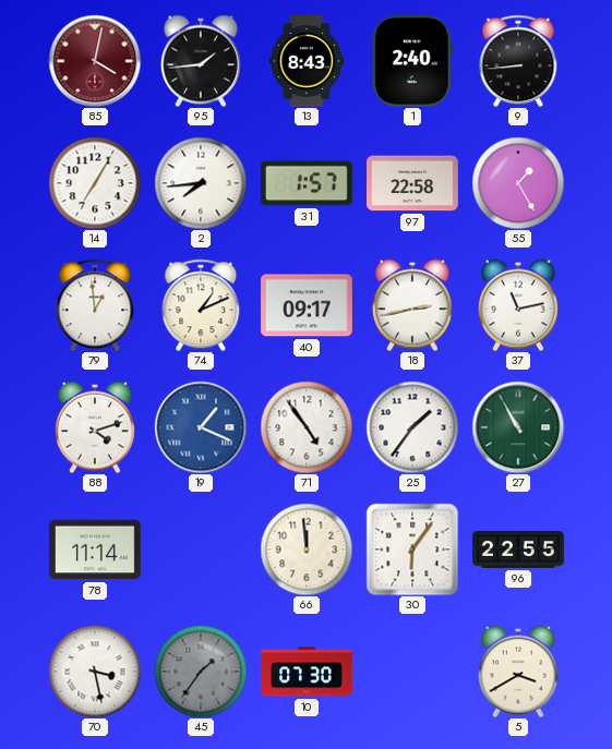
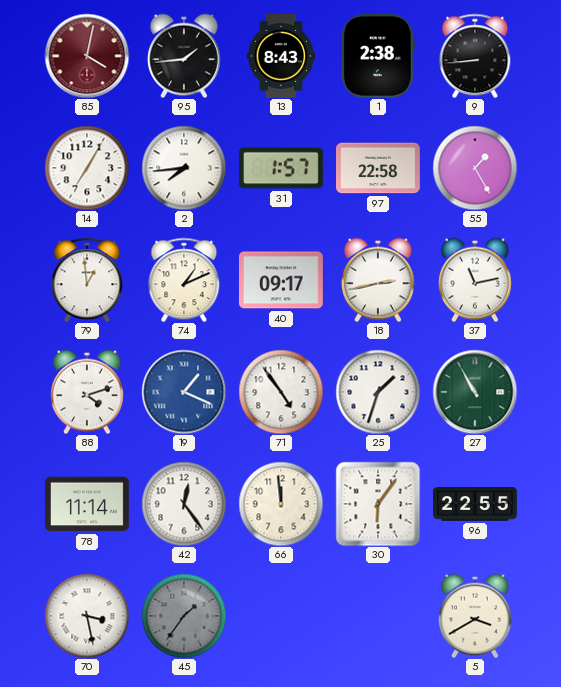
1: 2:40 -> 2:38 (378, 56)
25: 1:36 -> 1:33 (378, 392)
42: none -> 12:24 (184, 504)
10: 07:30 -> none (308, 672)
